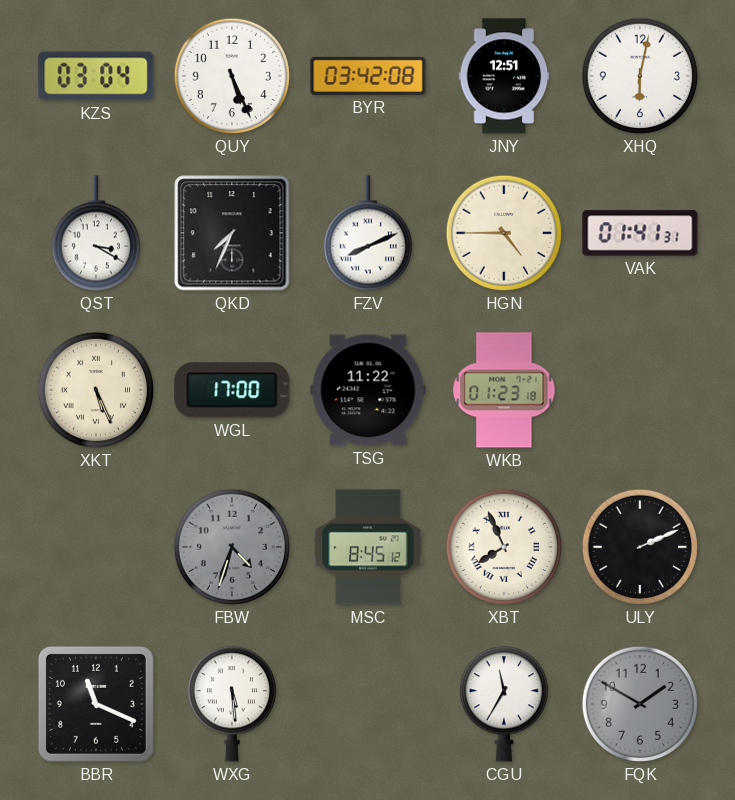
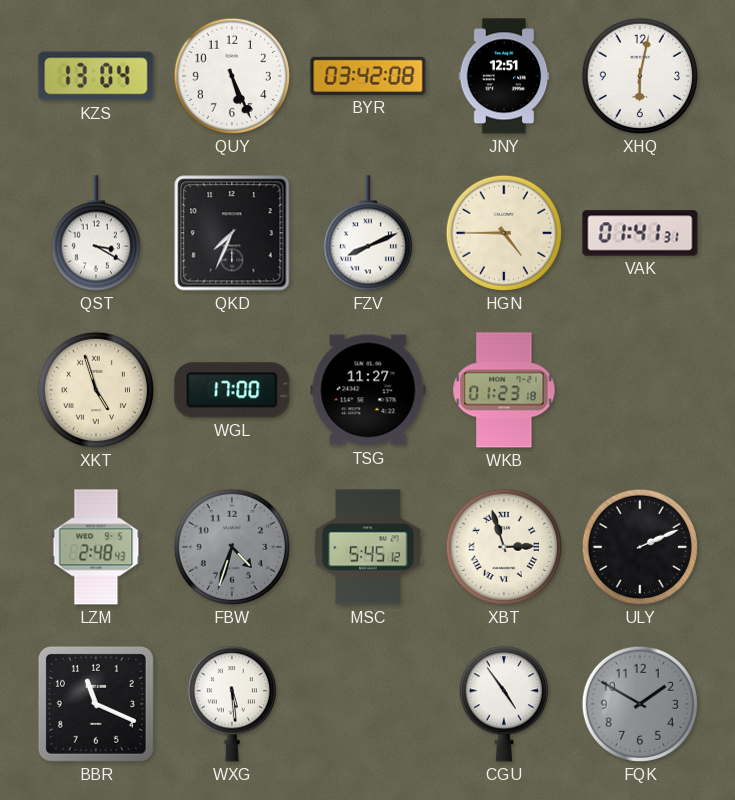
KZS: 03:04 -> 13:04 (96, 76)
XKT: 5:26 -> 4:57 (96, 390)
TSG: 11:22 -> 11:27 (368, 390)
LZM: none -> 2:48 (96, 547)
MSC: 8:45 -> 5:45 (368, 547)
XBT: 7:56 -> 2:57 (504, 547)
CGU: 11:35 -> 4:54 (504, 704)
